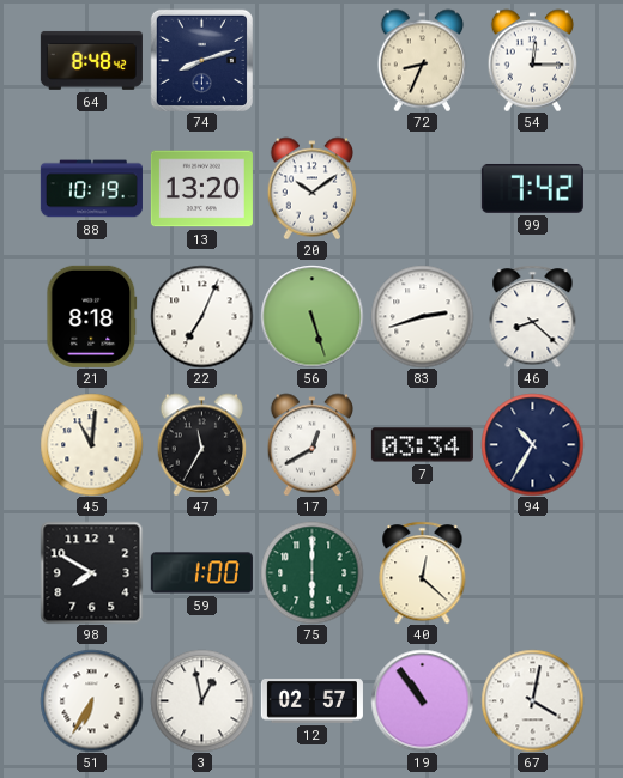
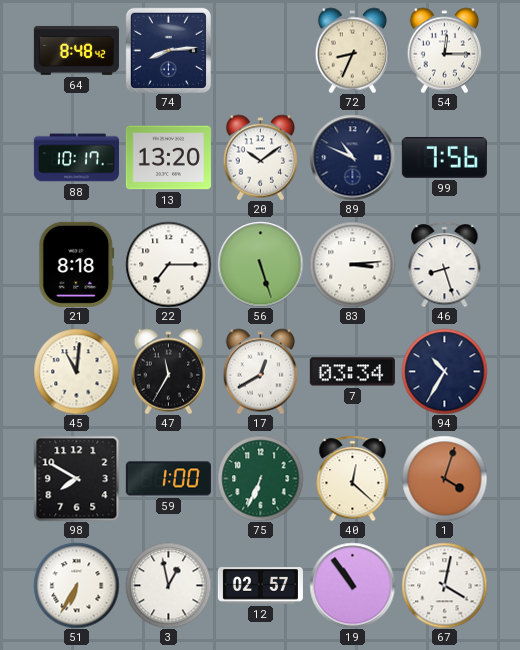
74: 8:12 -> 8:14 (168, 50)
88: 10:19 -> 10:17 (76, 158)
89: none -> 10:49 (352, 157)
99: 7:42 -> 7:56 (444, 157)
22: 7:04 -> 7:15 (168, 264)
83: 2:42 -> 3:14 (352, 264)
46: 8:22 -> 8:27 (445, 264)
75: 6:00 -> 6:34 (260, 478)
1: none -> 4:03 (444, 478)
